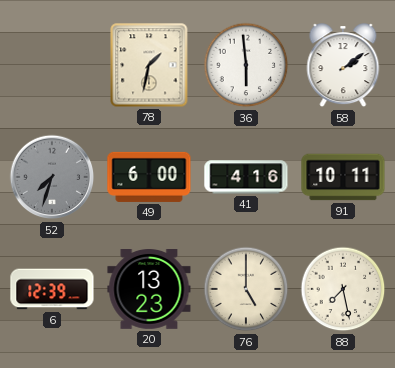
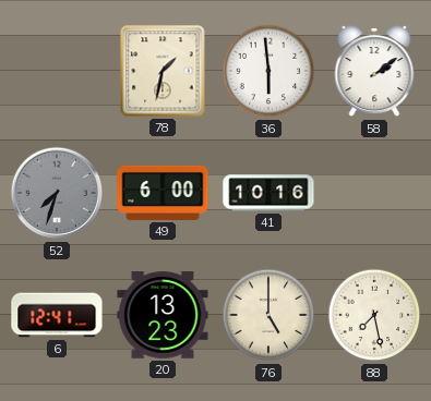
41: 4:16 -> 10:16 (268, 193)
91: 10:11 -> none (343, 177)
6: 12:39 -> 12:41 (57, 315)
